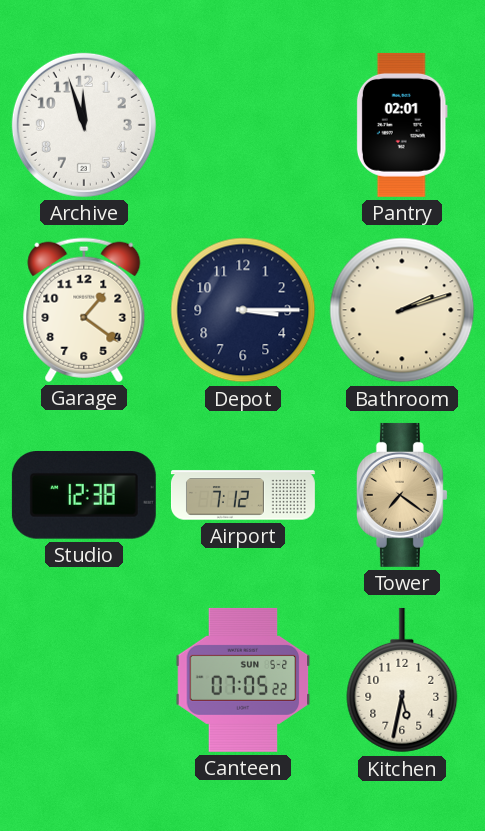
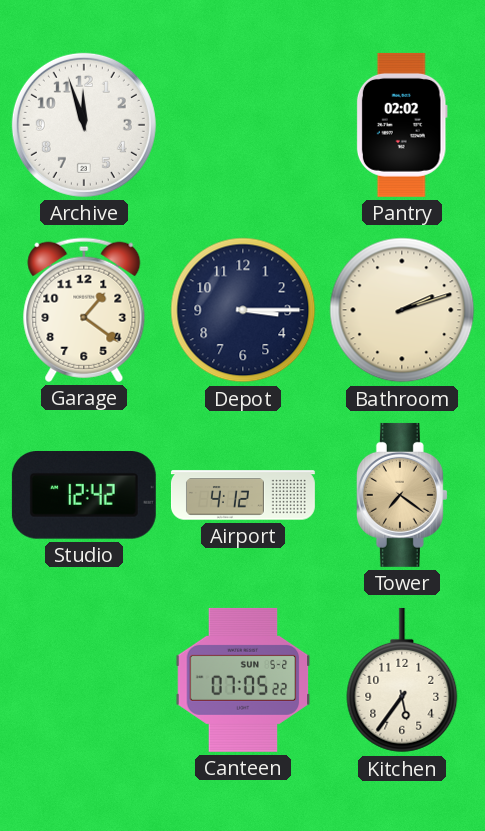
Pantry: 02:01 -> 02:02 (402, 125)
Studio: 12:38 -> 12:42 (84, 496)
Airport: 7:12 -> 4:12 (243, 495)
Kitchen: 5:32 -> 5:36 (402, 680)
